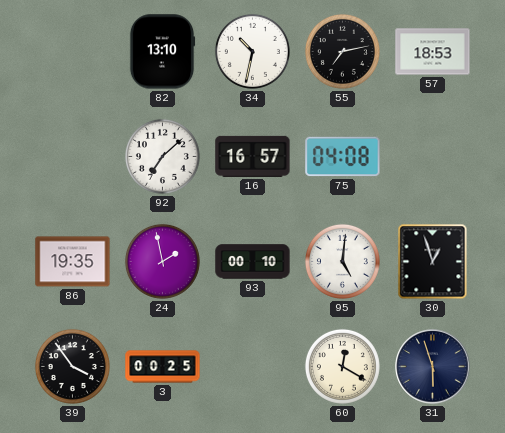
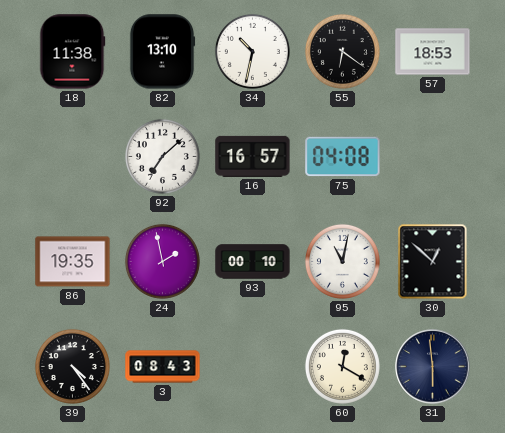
18: none -> 11:38 (73, 52)
55: 7:13 -> 6:21 (342, 51)
95: 5:01 -> 11:02 (342, 261)
30: 12:57 -> 12:52 (433, 262)
39: 3:54 -> 4:24 (72, 366)
3: 00:25 -> 08:43 (163, 367)
31: 5:57 -> 5:59 (433, 367)
